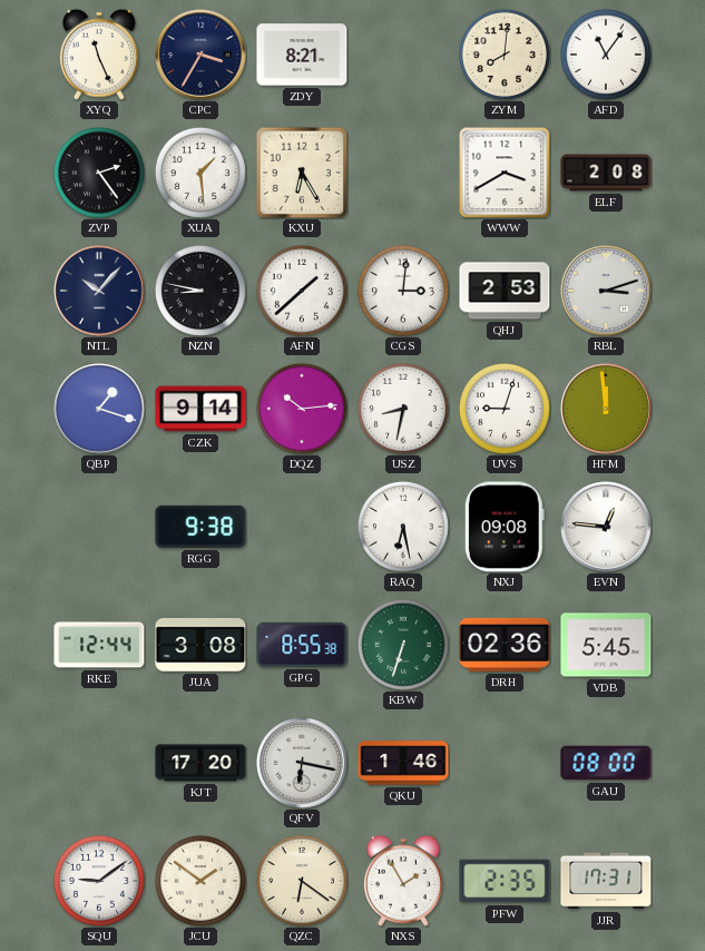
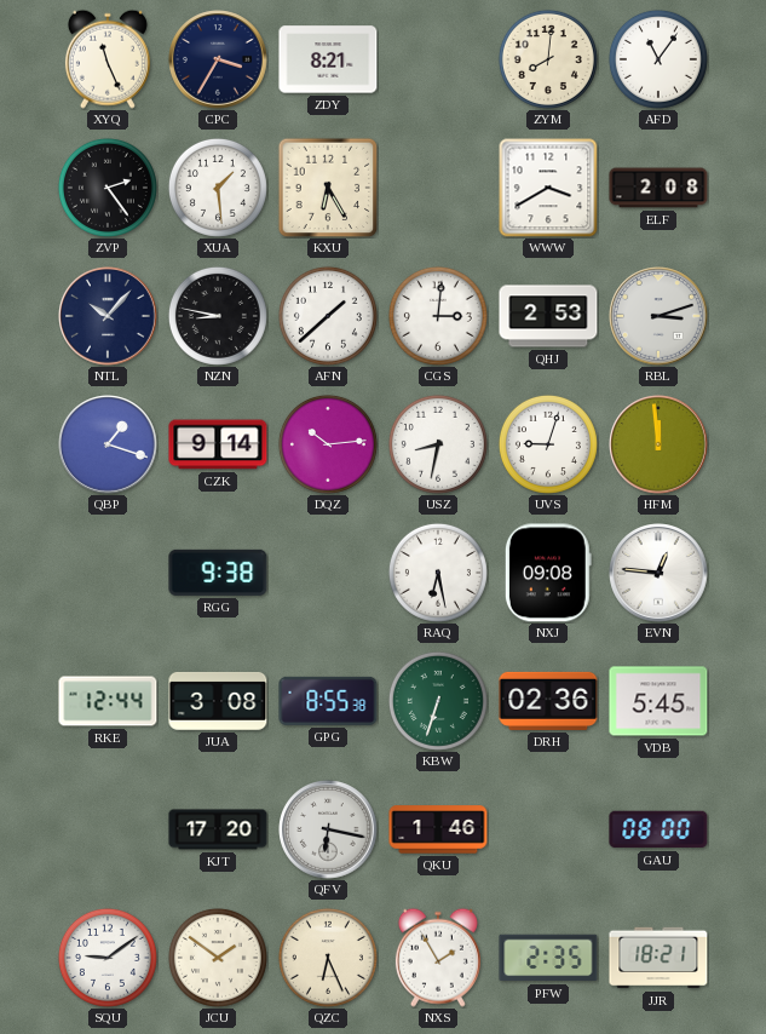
QZC: 6:21 -> 6:26 (328, 958)
JJR: 17:31 -> 18:21 (658, 958)
